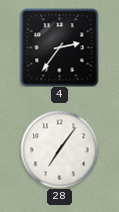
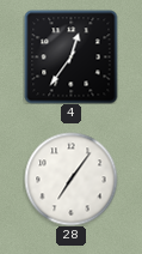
4: 2:36 -> 12:36 (70, 56)
